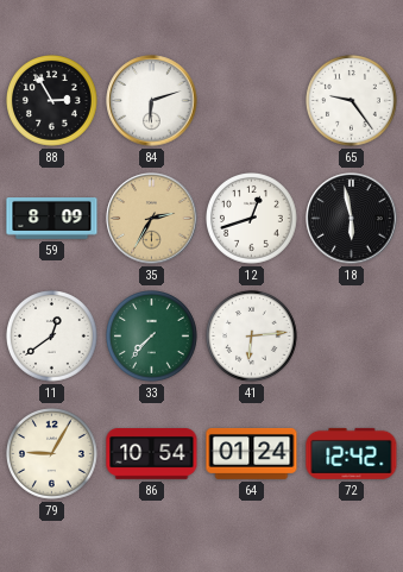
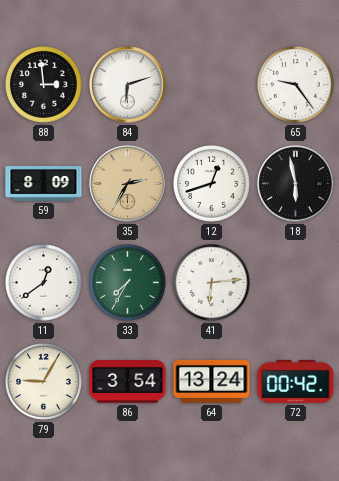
88: 2:55 -> 2:59 (44, 85)
33: 7:37 -> 7:35 (128, 283)
86: 10:54 -> 3:54 (128, 382)
64: 01:24 -> 13:24 (212, 381)
72: 12:42 -> 00:42 (296, 381)
